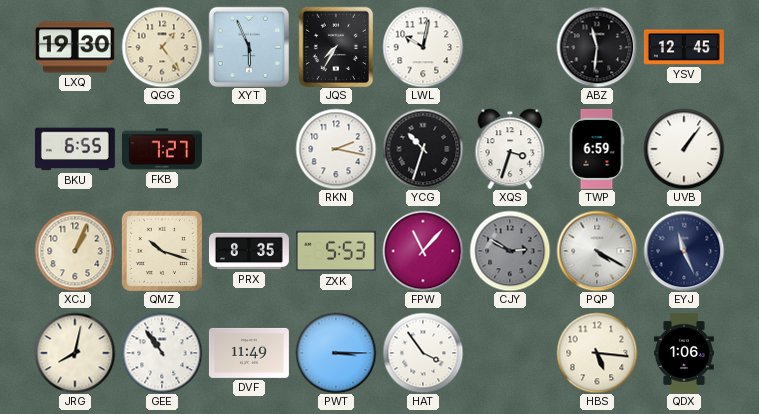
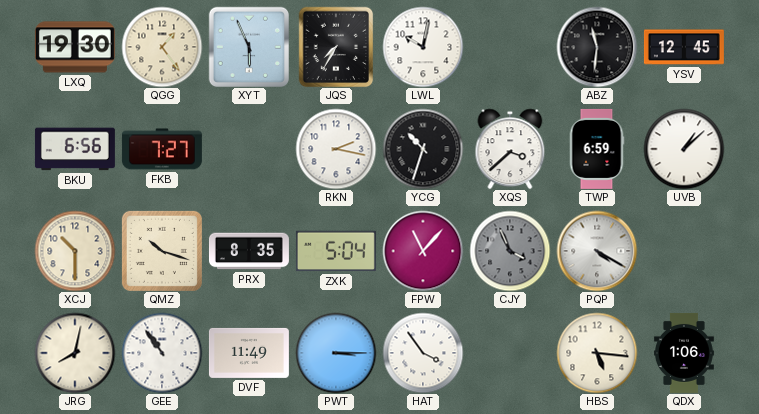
BKU: 6:55 -> 6:56 (75, 149)
XQS: 3:33 -> 3:38 (510, 149)
UVB: 1:06 -> 1:08 (684, 149)
XCJ: 1:04 -> 10:30 (75, 251)
ZXK: 5:53 -> 5:04 (336, 251)
CJY: 2:50 -> 3:56 (510, 251)
EYJ: 11:26 -> none (684, 251)
